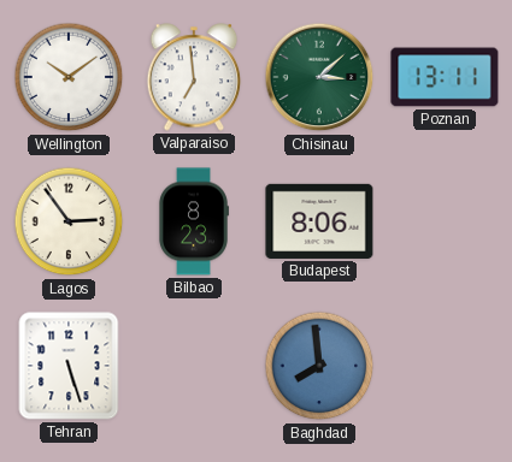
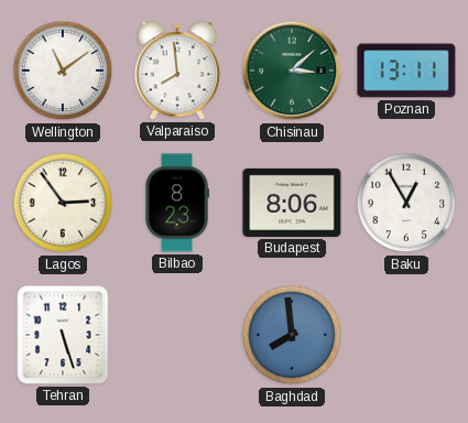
Wellington: 10:09 -> 11:09 (63, 70)
Valparaiso: 6:59 -> 7:59 (177, 70)
Baku: none -> 12:55 (406, 203)
